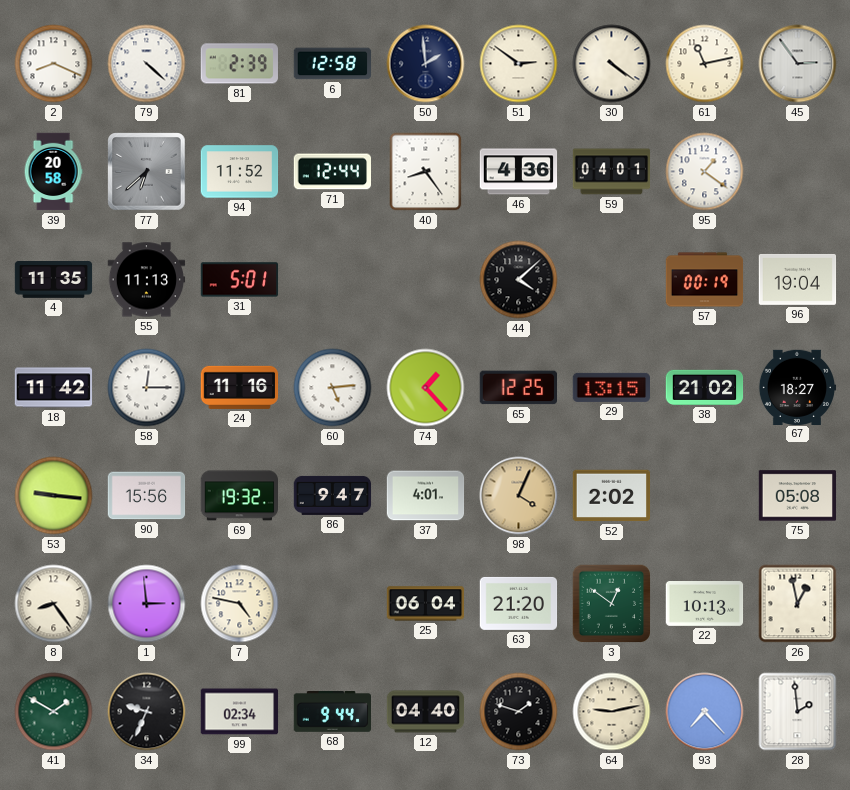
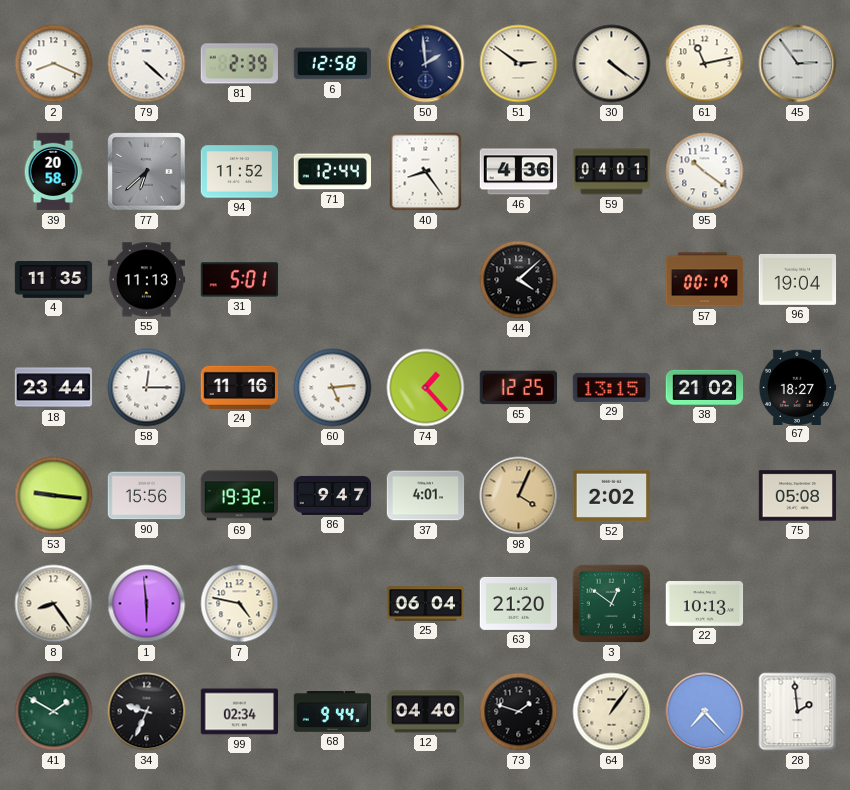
95: 1:21 -> 10:21 (705, 172)
18: 11:42 -> 23:44 (54, 388)
1: 2:59 -> 5:59 (147, 604)
26: 12:58 -> none (798, 604)
64: 9:13 -> 1:06 (612, 712)
